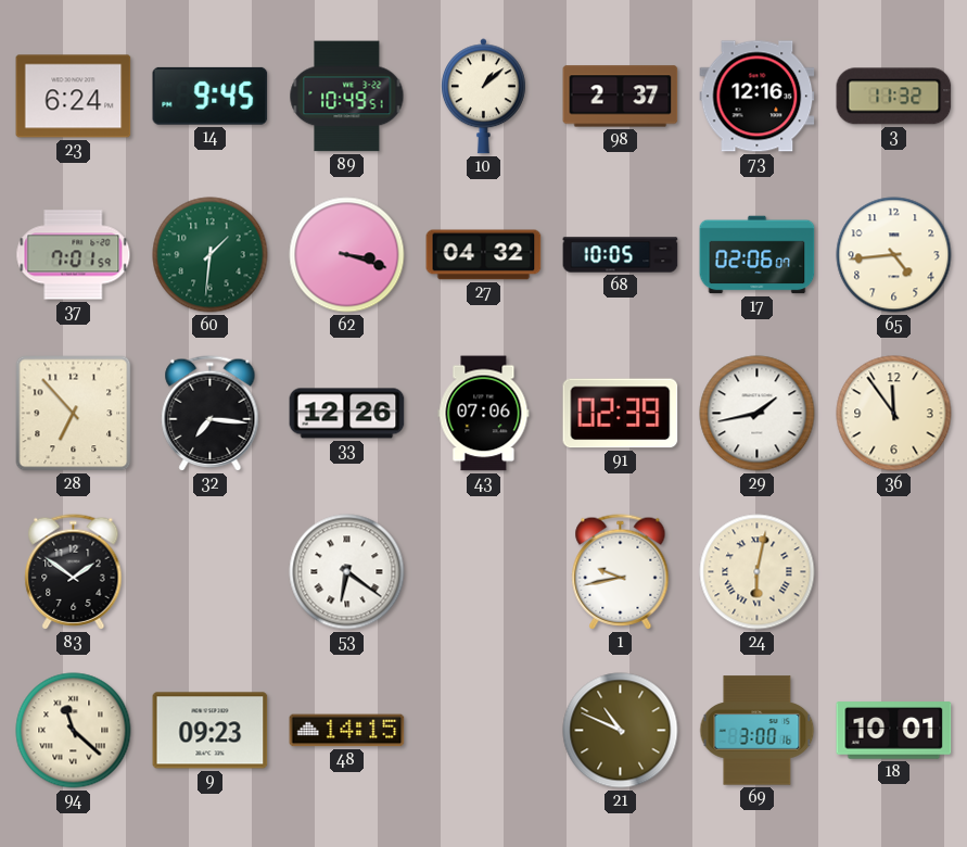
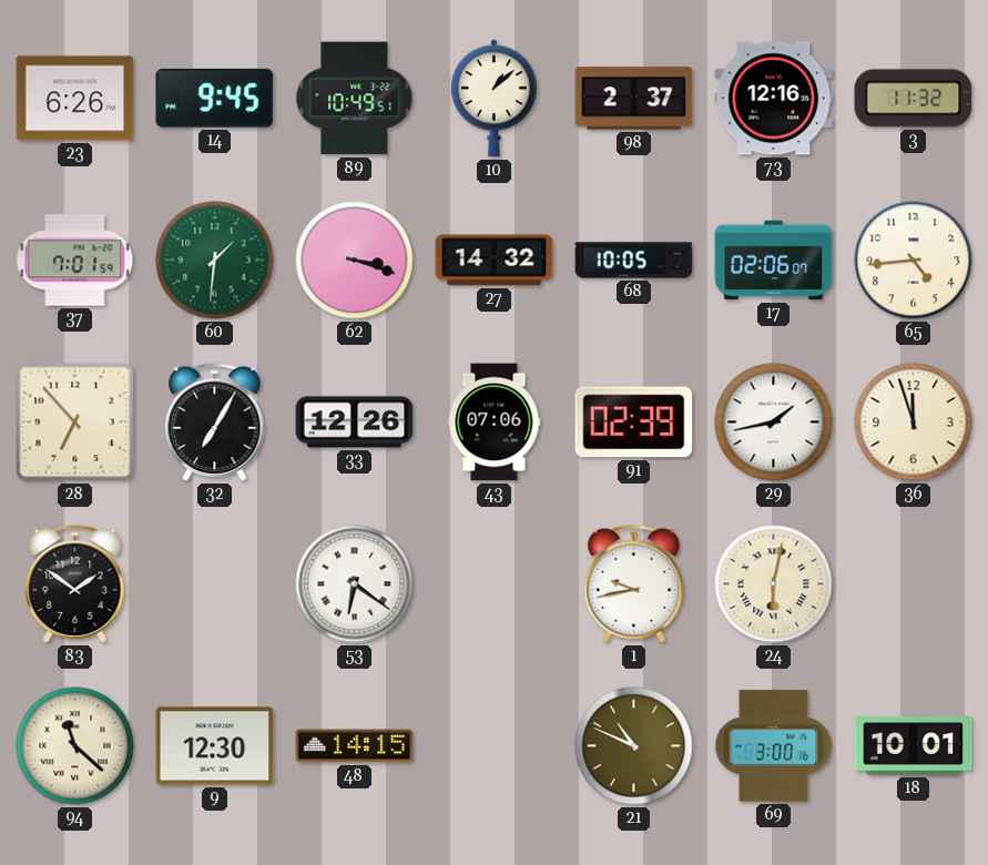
23: 6:24 -> 6:26 (75, 99)
27: 04:32 -> 14:32 (495, 261)
32: 7:16 -> 7:05 (215, 423)
36: 11:54 -> 11:57 (914, 423)
9: 09:23 -> 12:30 (215, 746)
